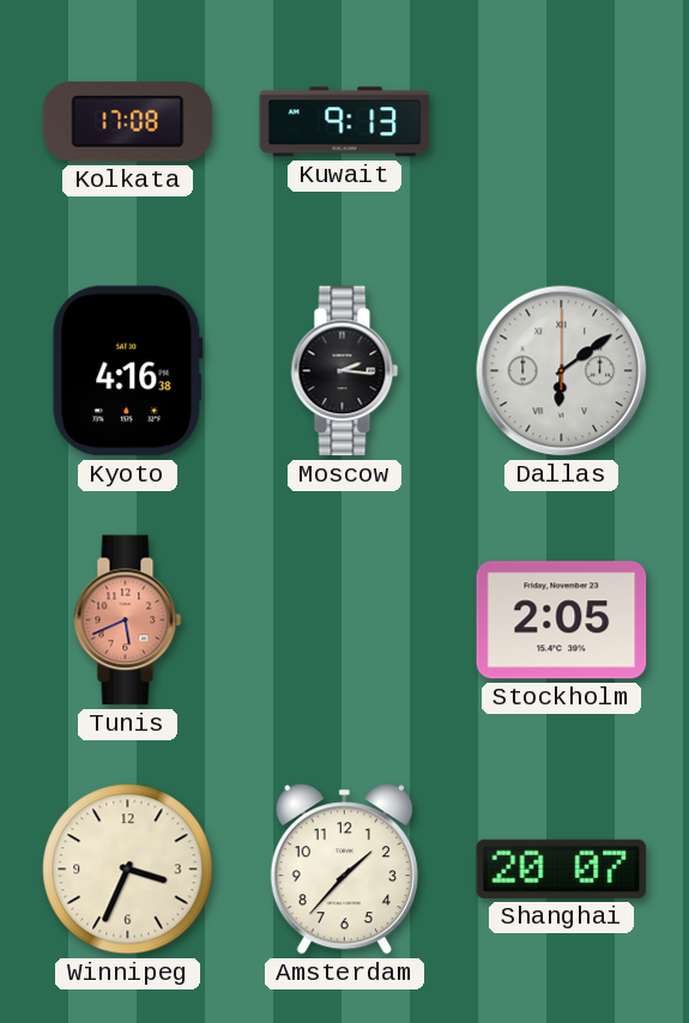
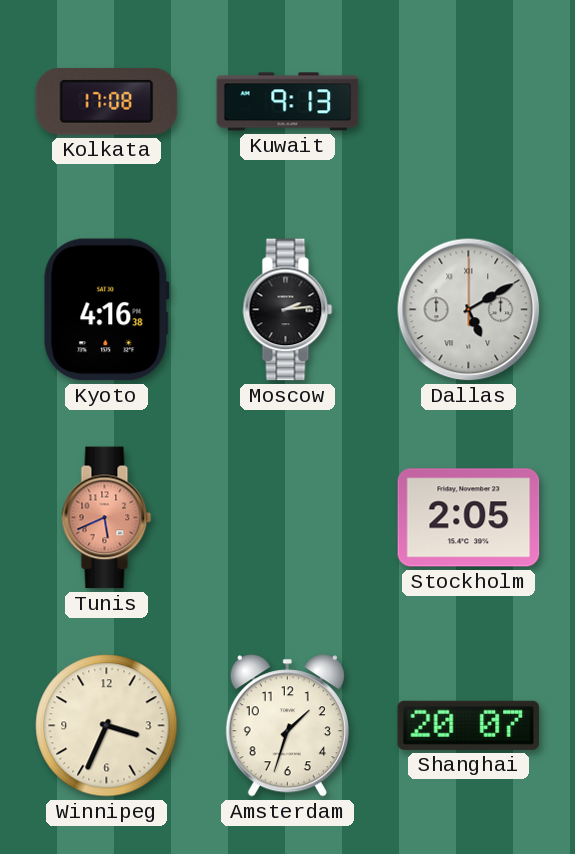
Moscow: 2:16 -> 2:14 (288, 310)
Dallas: 6:09 -> 5:10 (469, 310)
Amsterdam: 1:37 -> 1:33 (287, 726)
